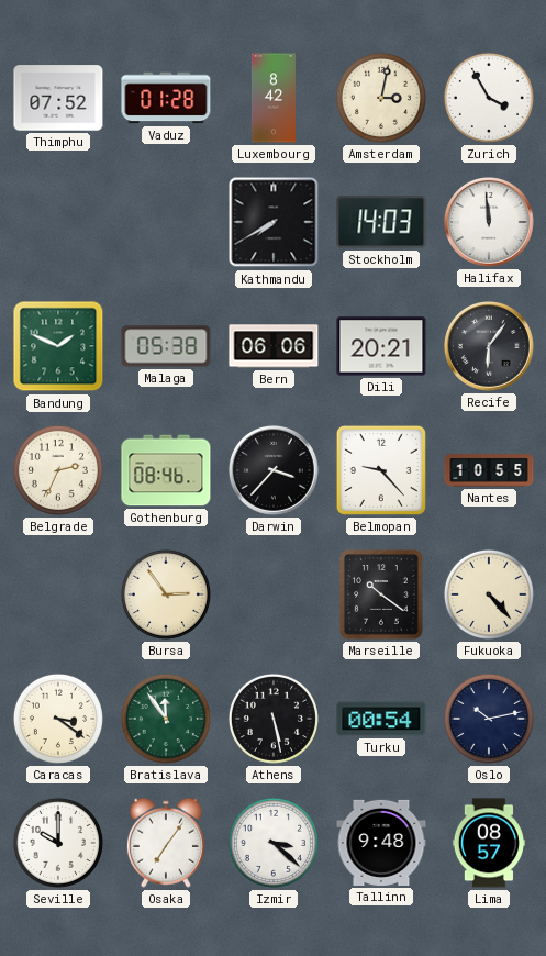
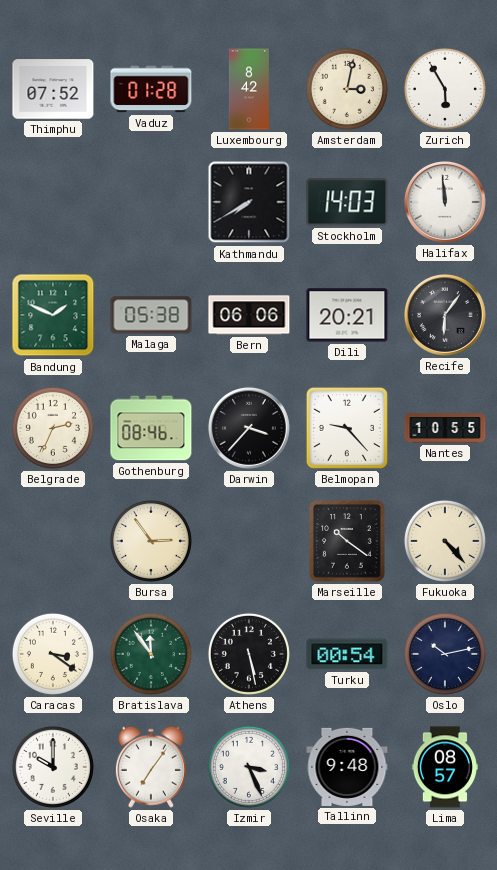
Zurich: 3:55 -> 5:55 (445, 89)
Izmir: 3:22 -> 3:26 (249, 767)
